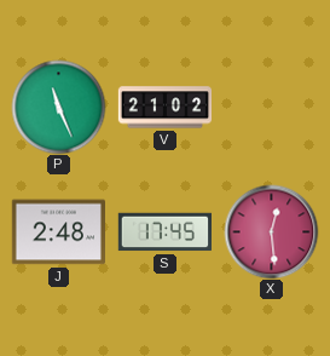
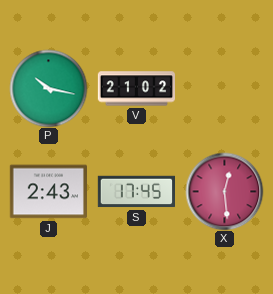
P: 11:26 -> 10:17 (48, 88)
J: 2:48 -> 2:43 (48, 192)
